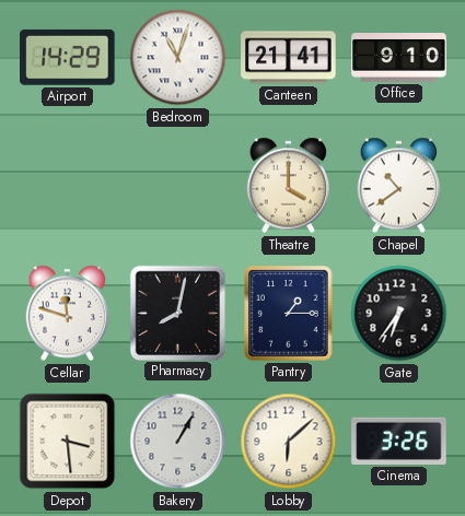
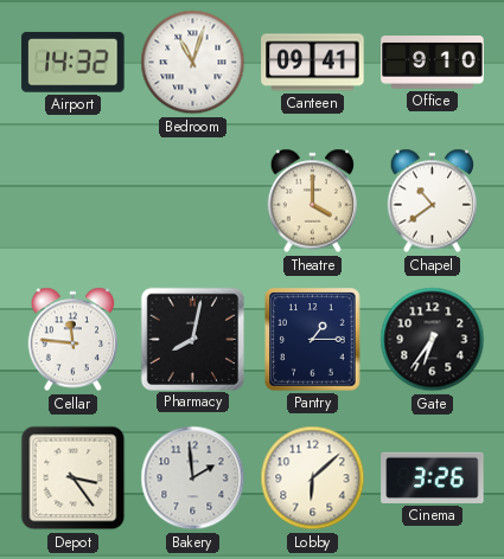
Airport: 14:29 -> 14:32 (74, 62)
Canteen: 21:41 -> 09:41 (313, 63)
Cellar: 11:48 -> 11:46 (74, 340)
Depot: 3:29 -> 3:24 (74, 478)
Bakery: 1:05 -> 1:59 (193, 478)
